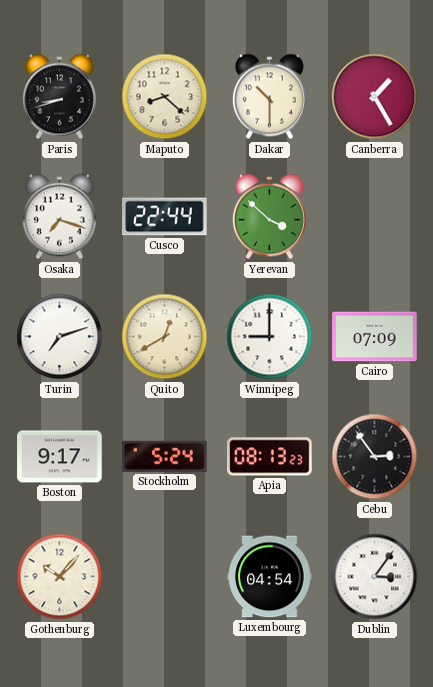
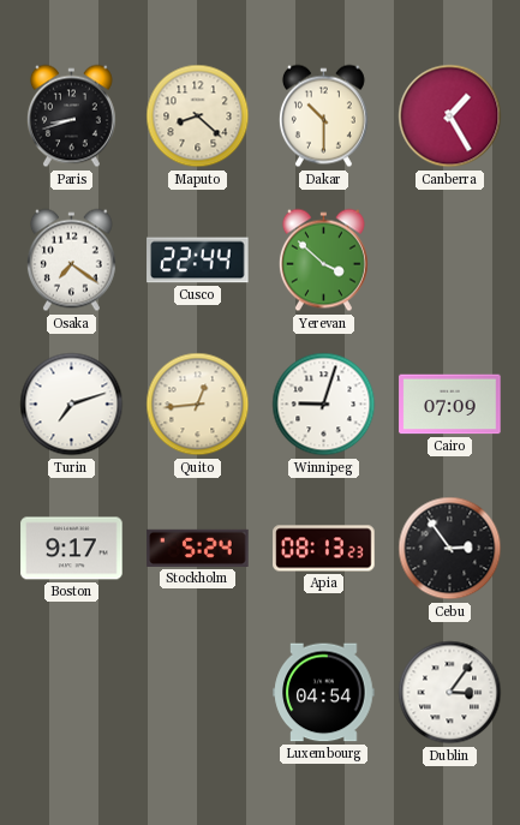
Osaka: 7:18 -> 7:21 (71, 261)
Quito: 12:40 -> 12:44 (198, 405)
Winnipeg: 9:00 -> 9:03 (324, 405)
Gothenburg: 10:07 -> none (60, 577)
